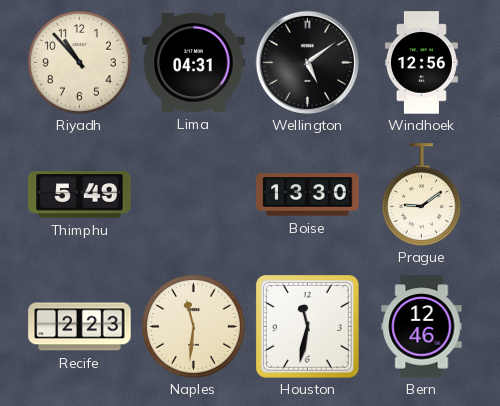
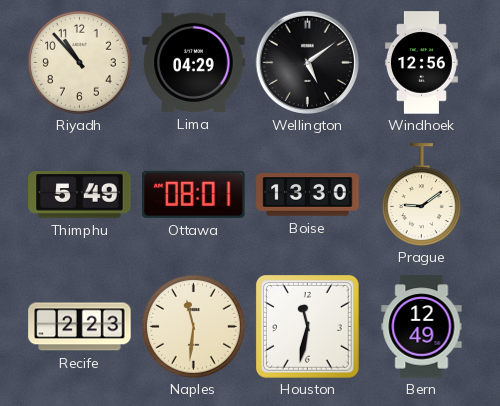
Lima: 04:31 -> 04:29 (194, 62)
Ottawa: none -> 08:01 (194, 194)
Bern: 12:46 -> 12:49 (422, 327)
